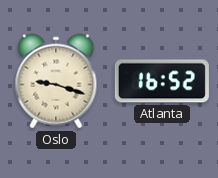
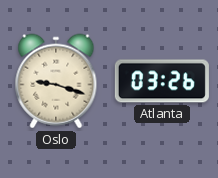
Atlanta: 16:52 -> 03:26 (162, 81)
